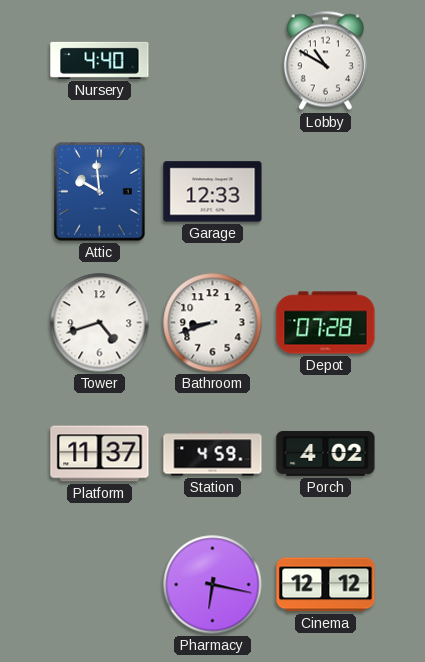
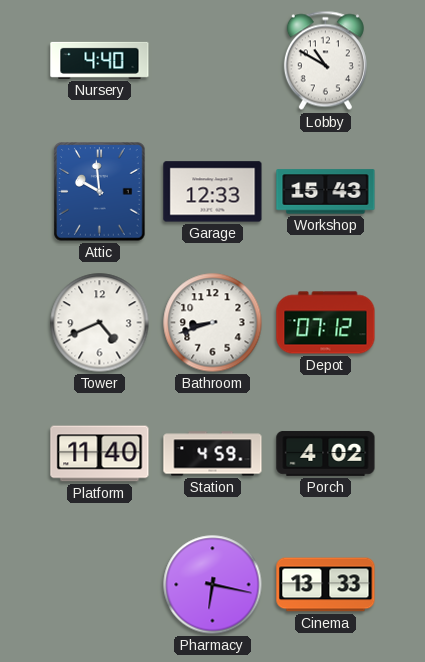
Workshop: none -> 15:43 (326, 192)
Tower: 4:42 -> 4:41 (100, 323)
Depot: 07:28 -> 07:12 (326, 323)
Platform: 11:37 -> 11:40 (100, 454)
Cinema: 12:12 -> 13:33 (326, 585)
